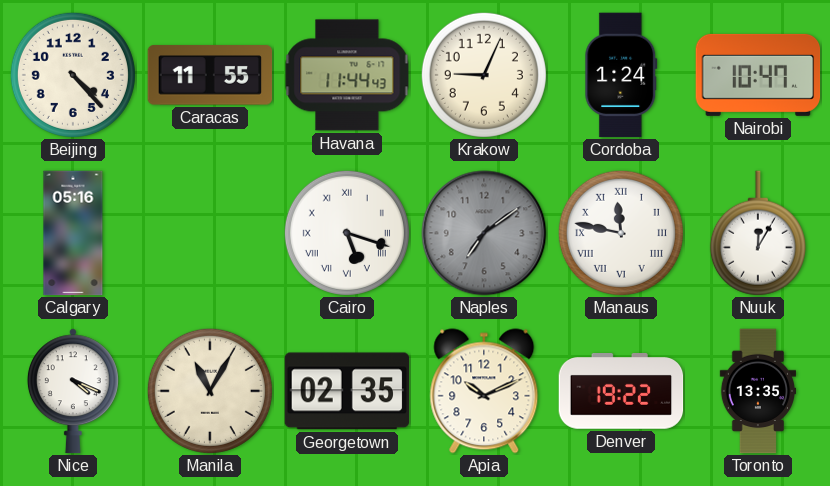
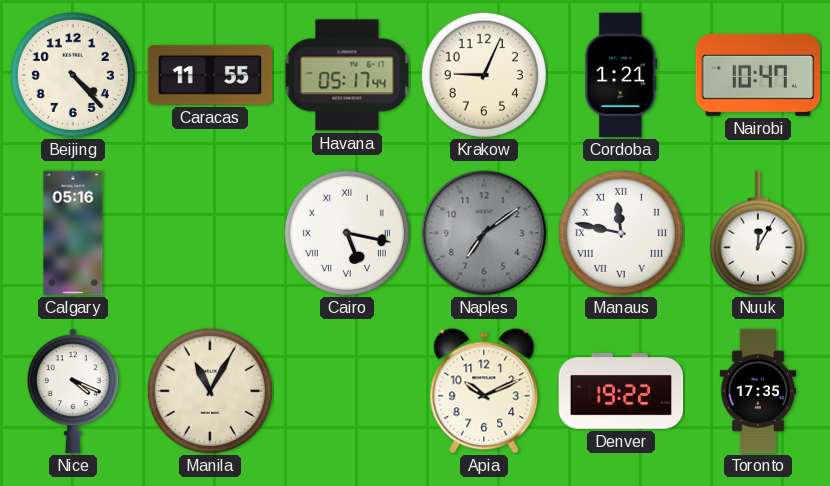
Havana: 11:44 -> 05:17 (347, 75)
Cordoba: 1:24 -> 1:21 (621, 75)
Cairo: 5:18 -> 5:17 (347, 233)
Georgetown: 02:35 -> none (347, 391)
Toronto: 13:35 -> 17:35 (757, 391)
